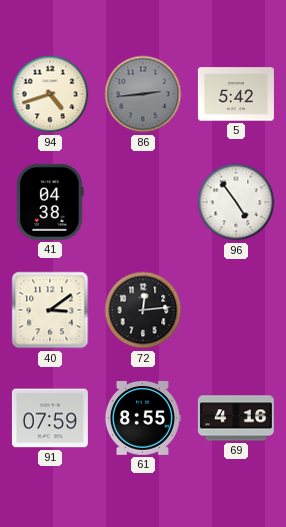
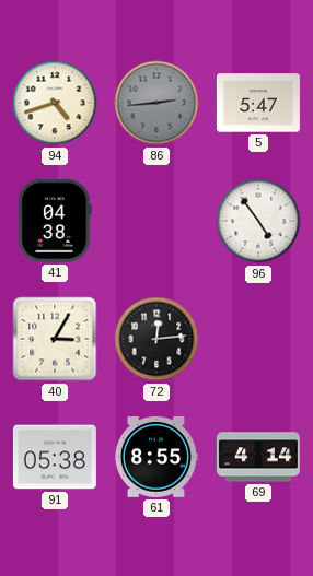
5: 5:42 -> 5:47 (258, 103)
40: 3:09 -> 3:05 (55, 339)
91: 07:59 -> 05:38 (55, 457)
69: 4:16 -> 4:14 (258, 457)
